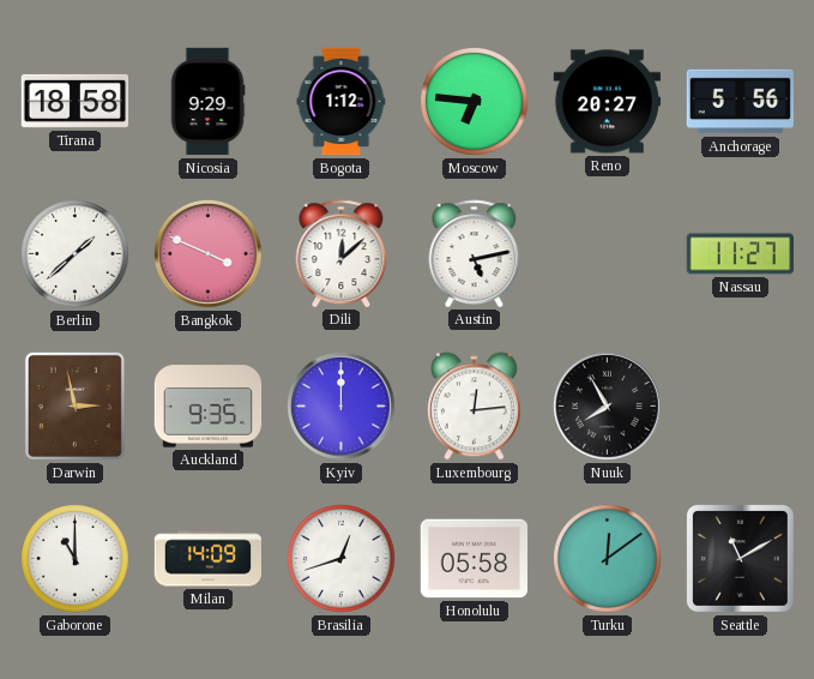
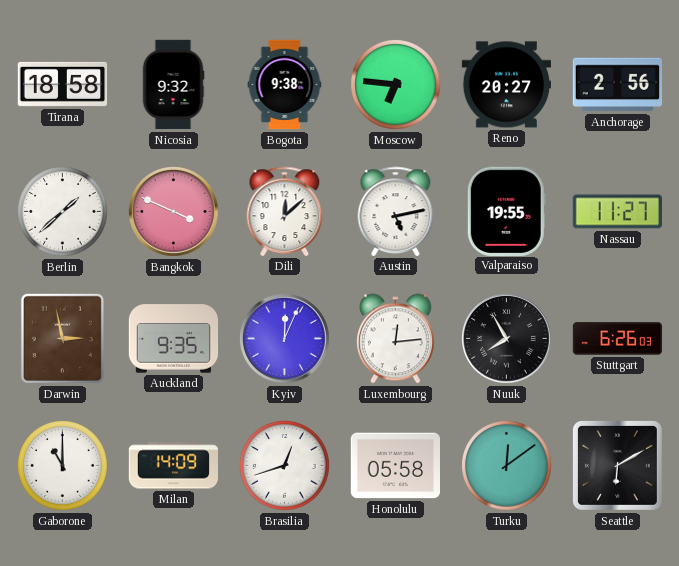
Nicosia: 9:29 -> 9:32 (173, 85)
Bogota: 1:12 -> 9:38 (285, 85)
Anchorage: 5:56 -> 2:56 (617, 85)
Valparaiso: none -> 19:55 (506, 211)
Kyiv: 12:00 -> 12:04 (285, 339)
Stuttgart: none -> 6:26 (618, 339)
Seattle: 11:10 -> 6:10 (617, 465)
